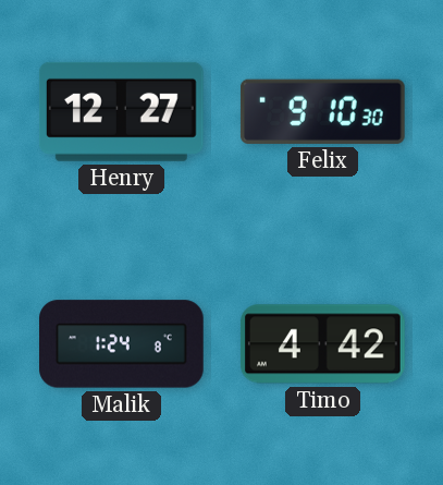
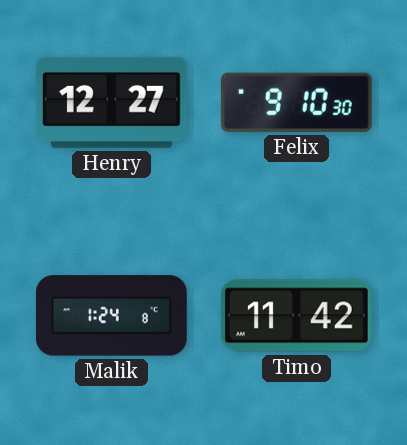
Timo: 4:42 -> 11:42 (296, 316)
